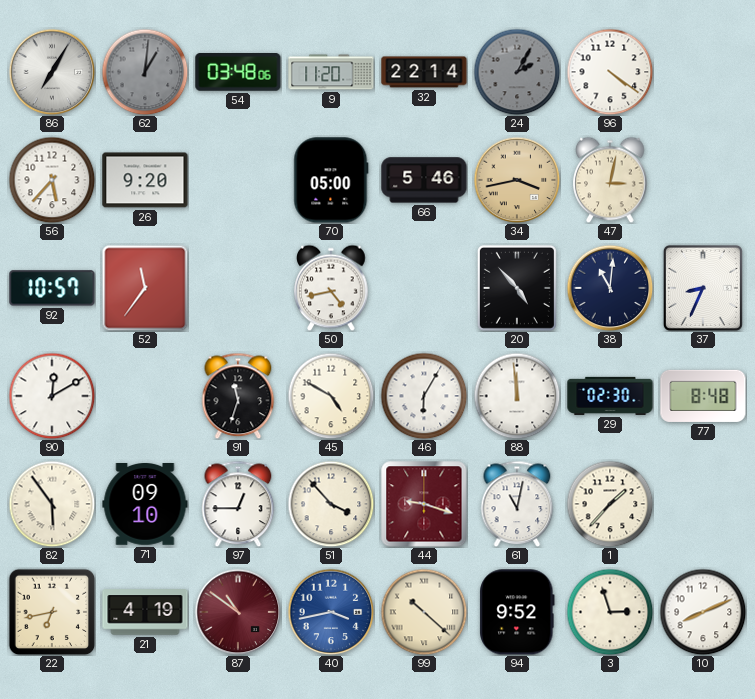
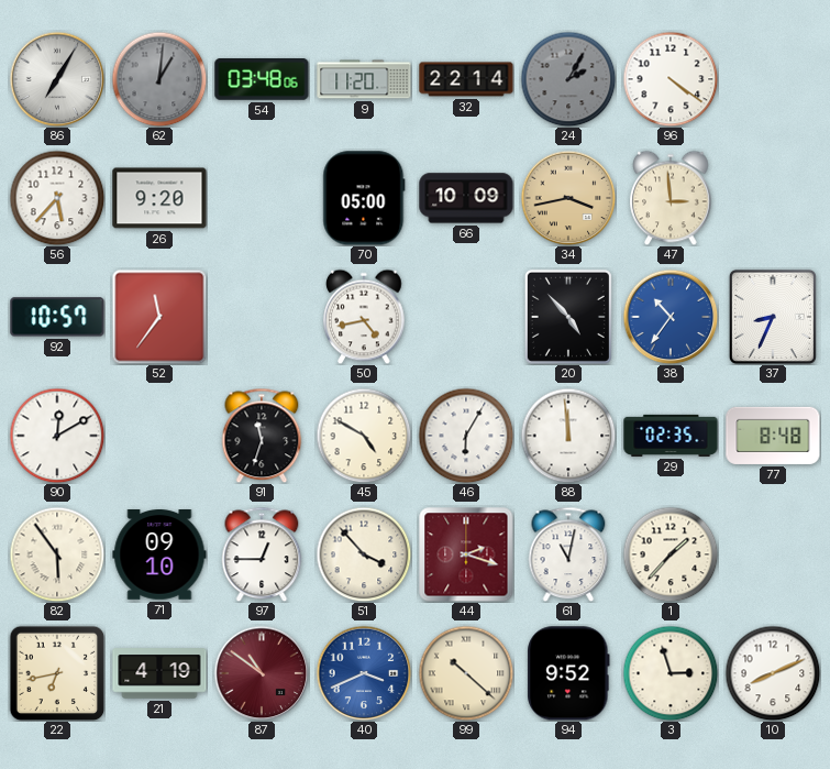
66: 5:46 -> 10:09 (466, 198)
47: 3:02 -> 2:59 (671, 198)
38: 11:01 -> 10:36 (671, 317)
38 dial: navy -> blue (671, 317)
29: 02:30 -> 02:35 (671, 436)
44: 9:18 -> 2:18 (466, 554)
40: 3:43 -> 3:41 (364, 673)
